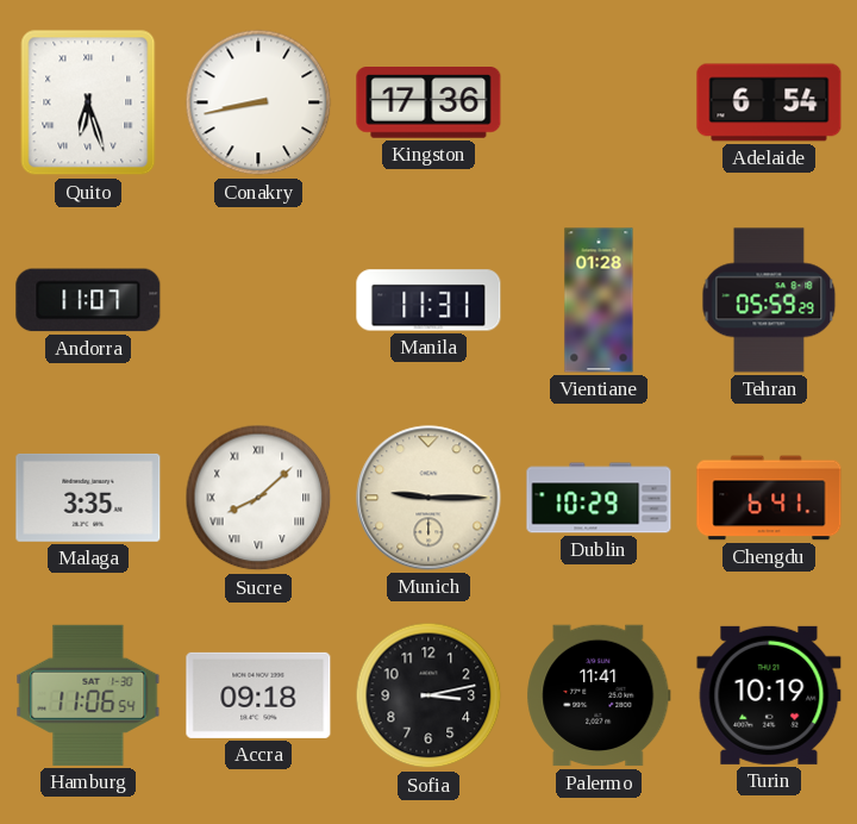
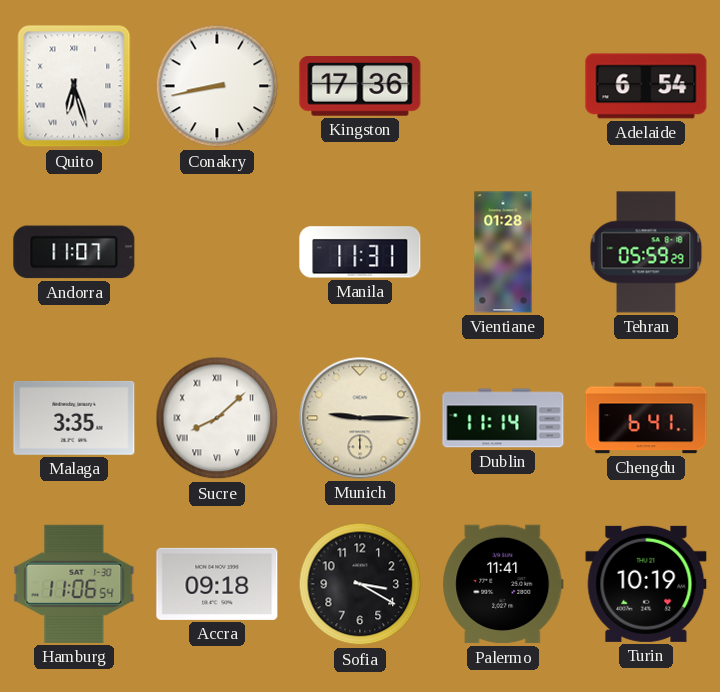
Dublin: 10:29 -> 11:14 (503, 418)
Sofia: 3:13 -> 3:20 (360, 584)
